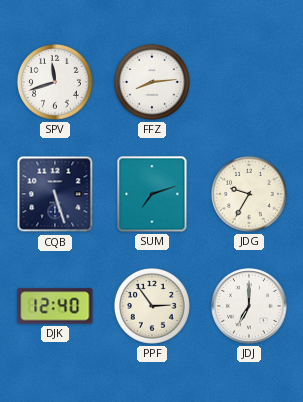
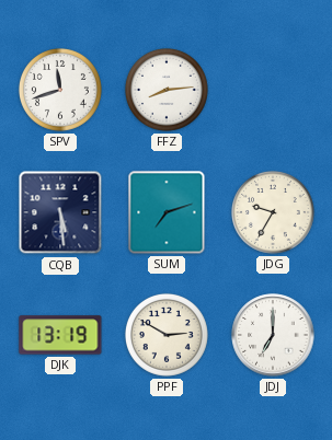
CQB: 5:27 -> 5:29 (60, 212)
DJK: 12:40 -> 13:19 (60, 335)
PPF: 2:54 -> 2:50 (167, 335)
